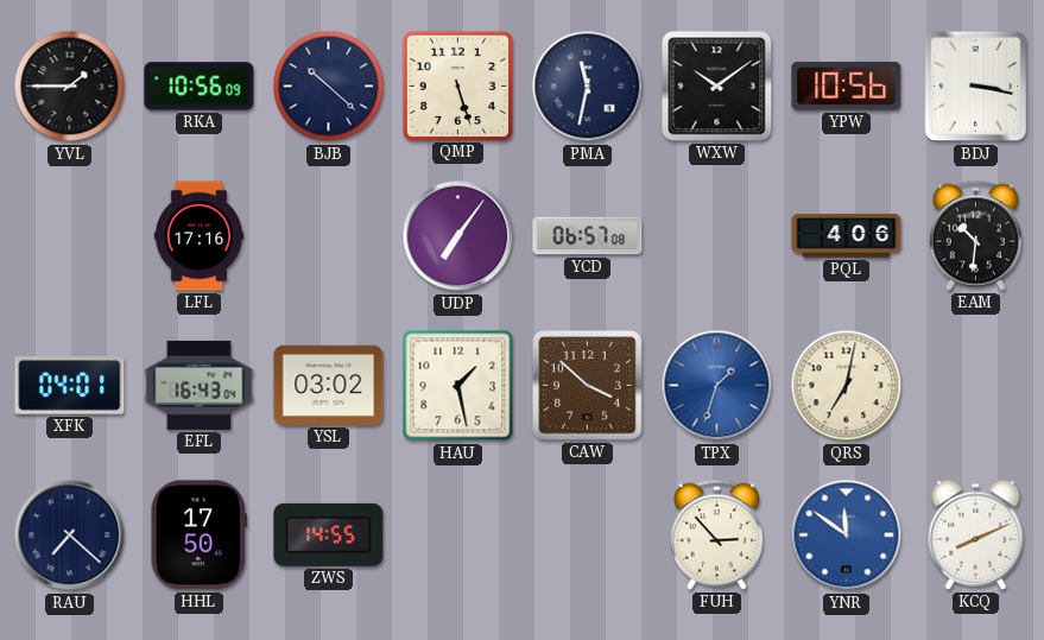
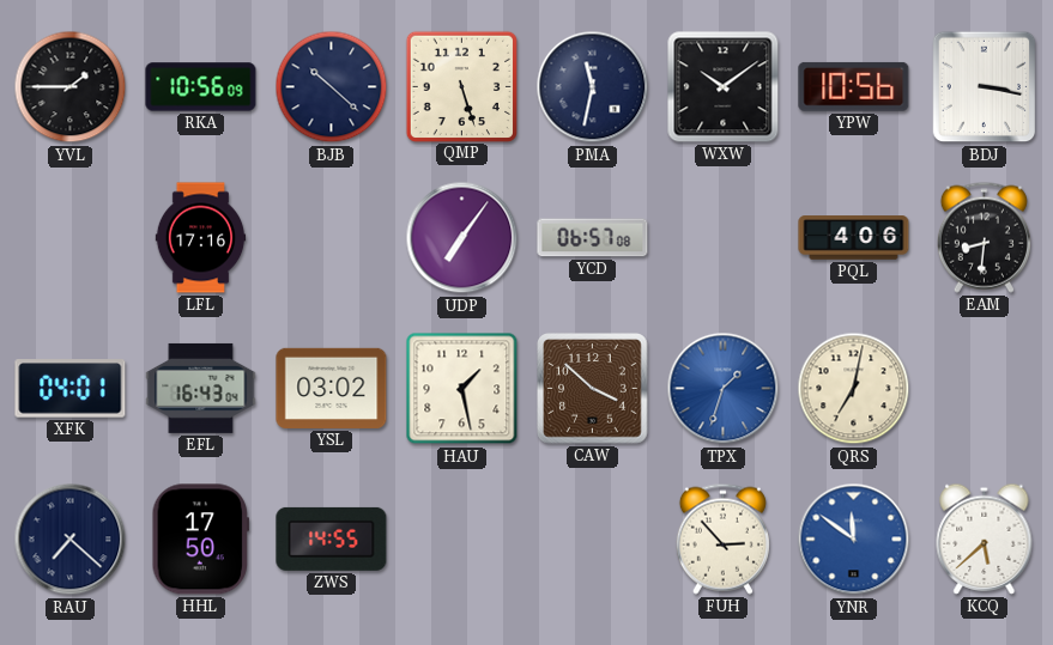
EAM: 10:31 -> 8:31 (984, 237)
KCQ: 8:11 -> 5:38 (985, 538)
